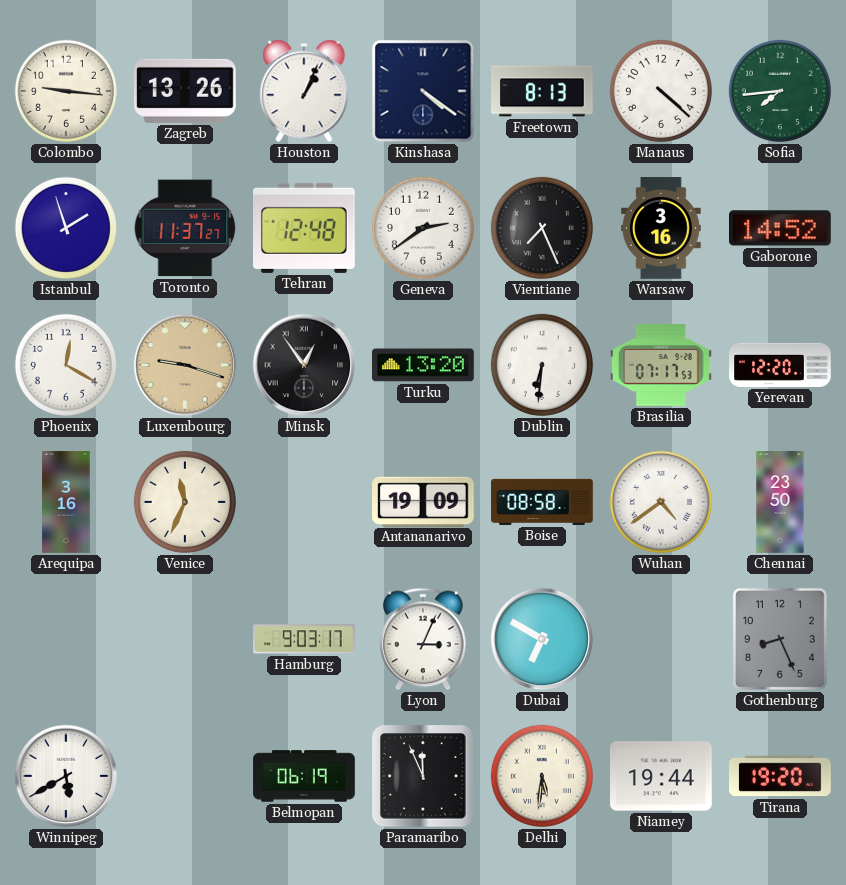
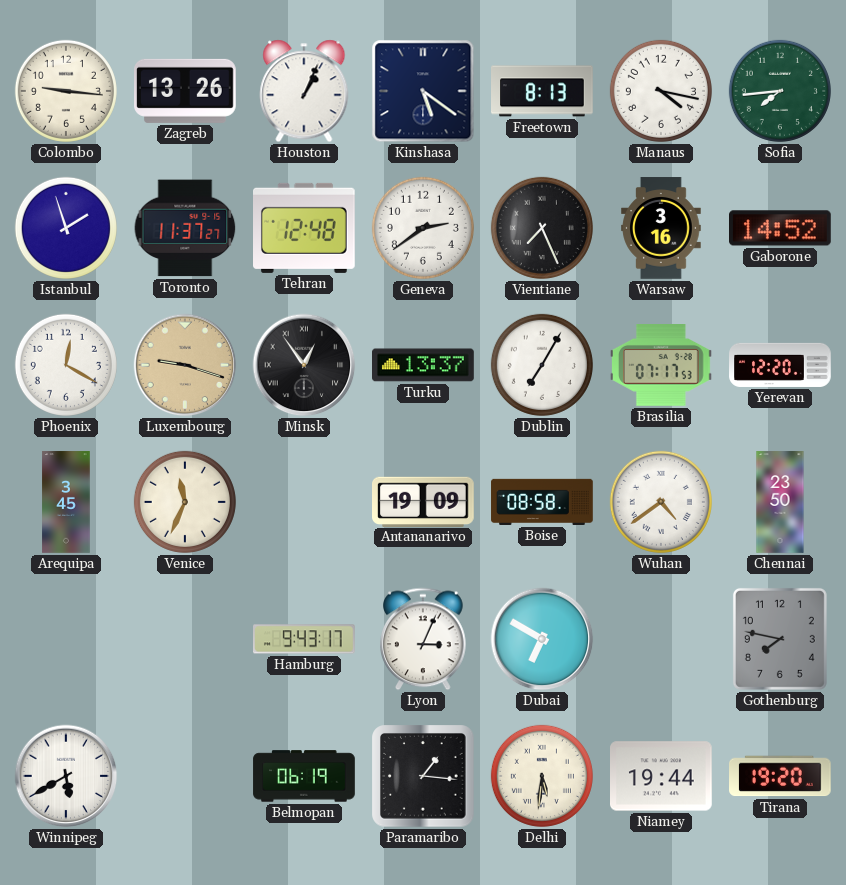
Kinshasa: 4:21 -> 5:21 (423, 91)
Manaus: 4:22 -> 4:17 (661, 91)
Turku: 13:20 -> 13:37 (423, 365)
Dublin: 6:31 -> 7:05 (542, 365)
Arequipa: 3:16 -> 3:45 (66, 502)
Hamburg: 9:03 -> 9:43 (305, 639)
Gothenburg: 8:26 -> 7:47 (780, 639)
Paramaribo: 11:56 -> 1:16 (423, 776)
